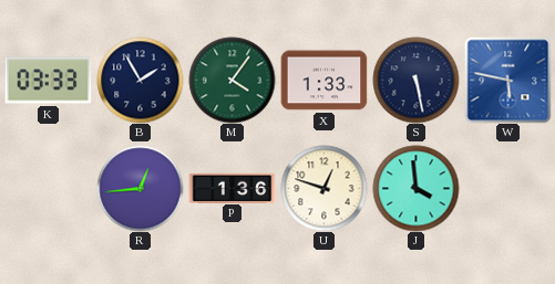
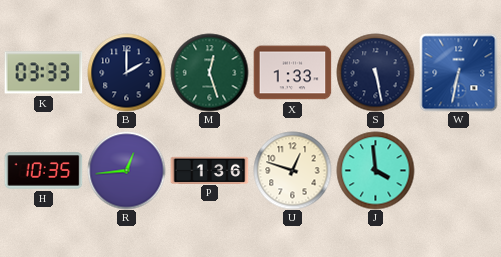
B: 1:55 -> 2:00 (126, 72)
M: 4:06 -> 12:27 (209, 72)
W: 5:47 -> 6:32 (458, 72)
H: none -> 10:35 (43, 171)
